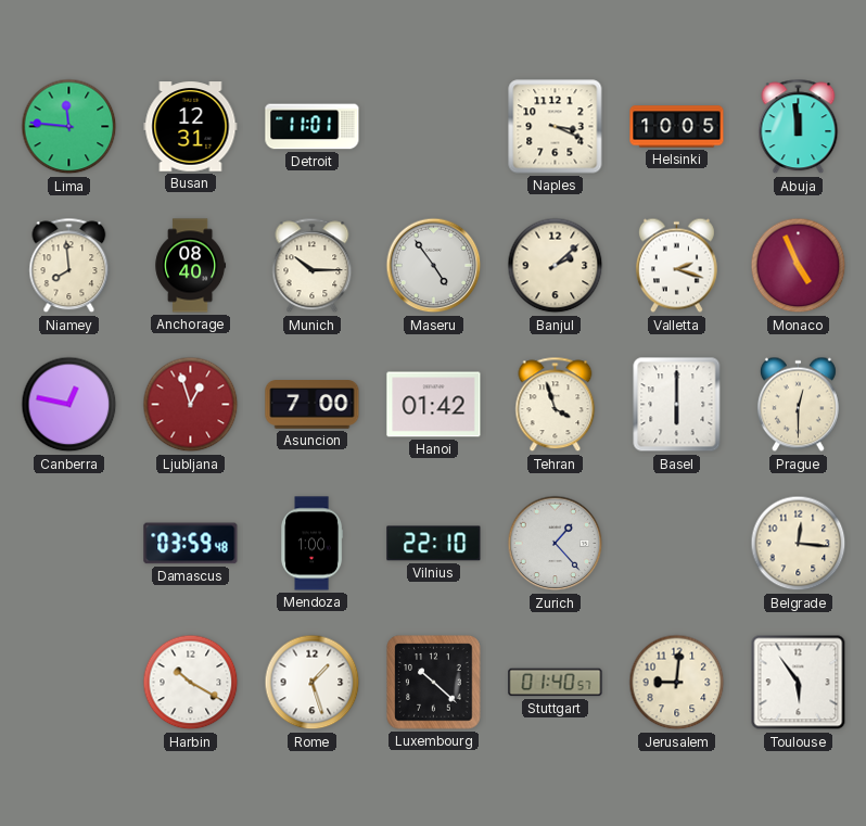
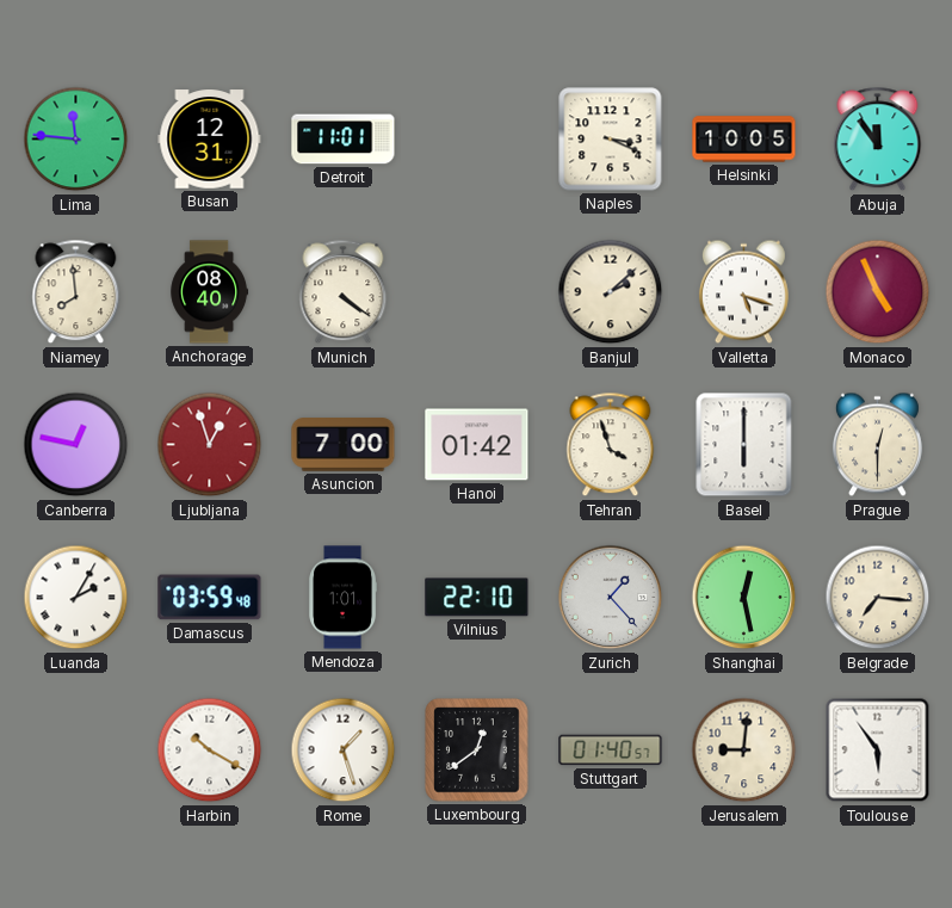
Abuja: 11:59 -> 11:54 (878, 140)
Munich: 10:15 -> 4:21 (344, 292)
Maseru: 4:54 -> none (434, 266)
Valletta: 2:18 -> 5:18 (743, 292)
Luanda: none -> 2:05 (76, 598)
Mendoza: 1:00 -> 1:01 (344, 598)
Shanghai: none -> 12:28 (744, 598)
Belgrade: 12:16 -> 7:16 (878, 598)
Luxembourg: 10:22 -> 12:39 (477, 751)
